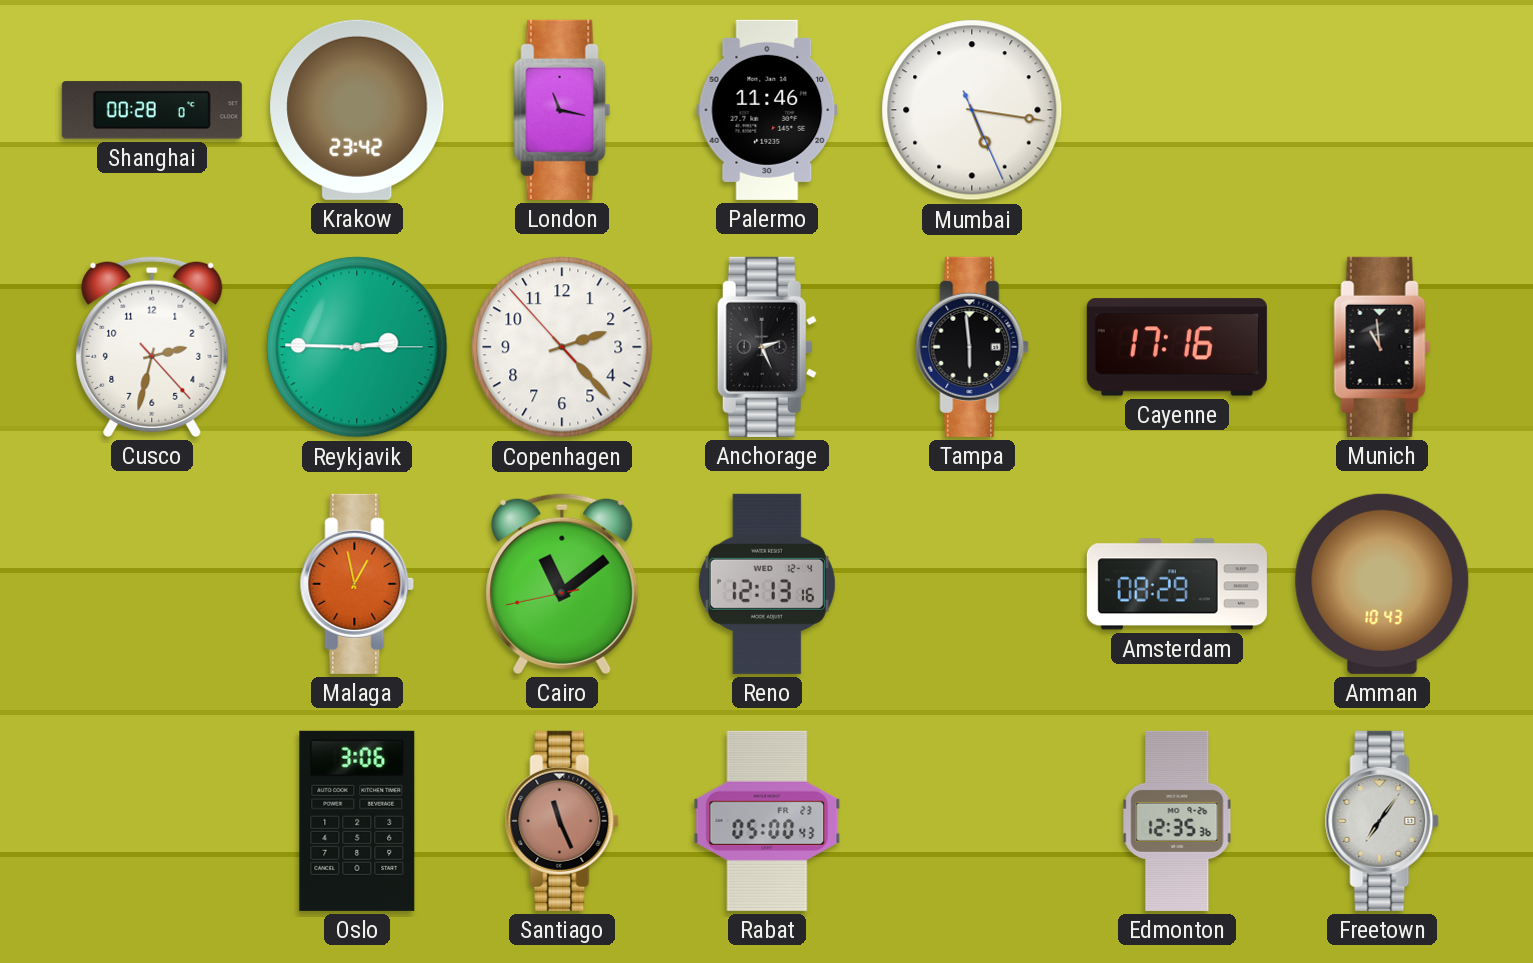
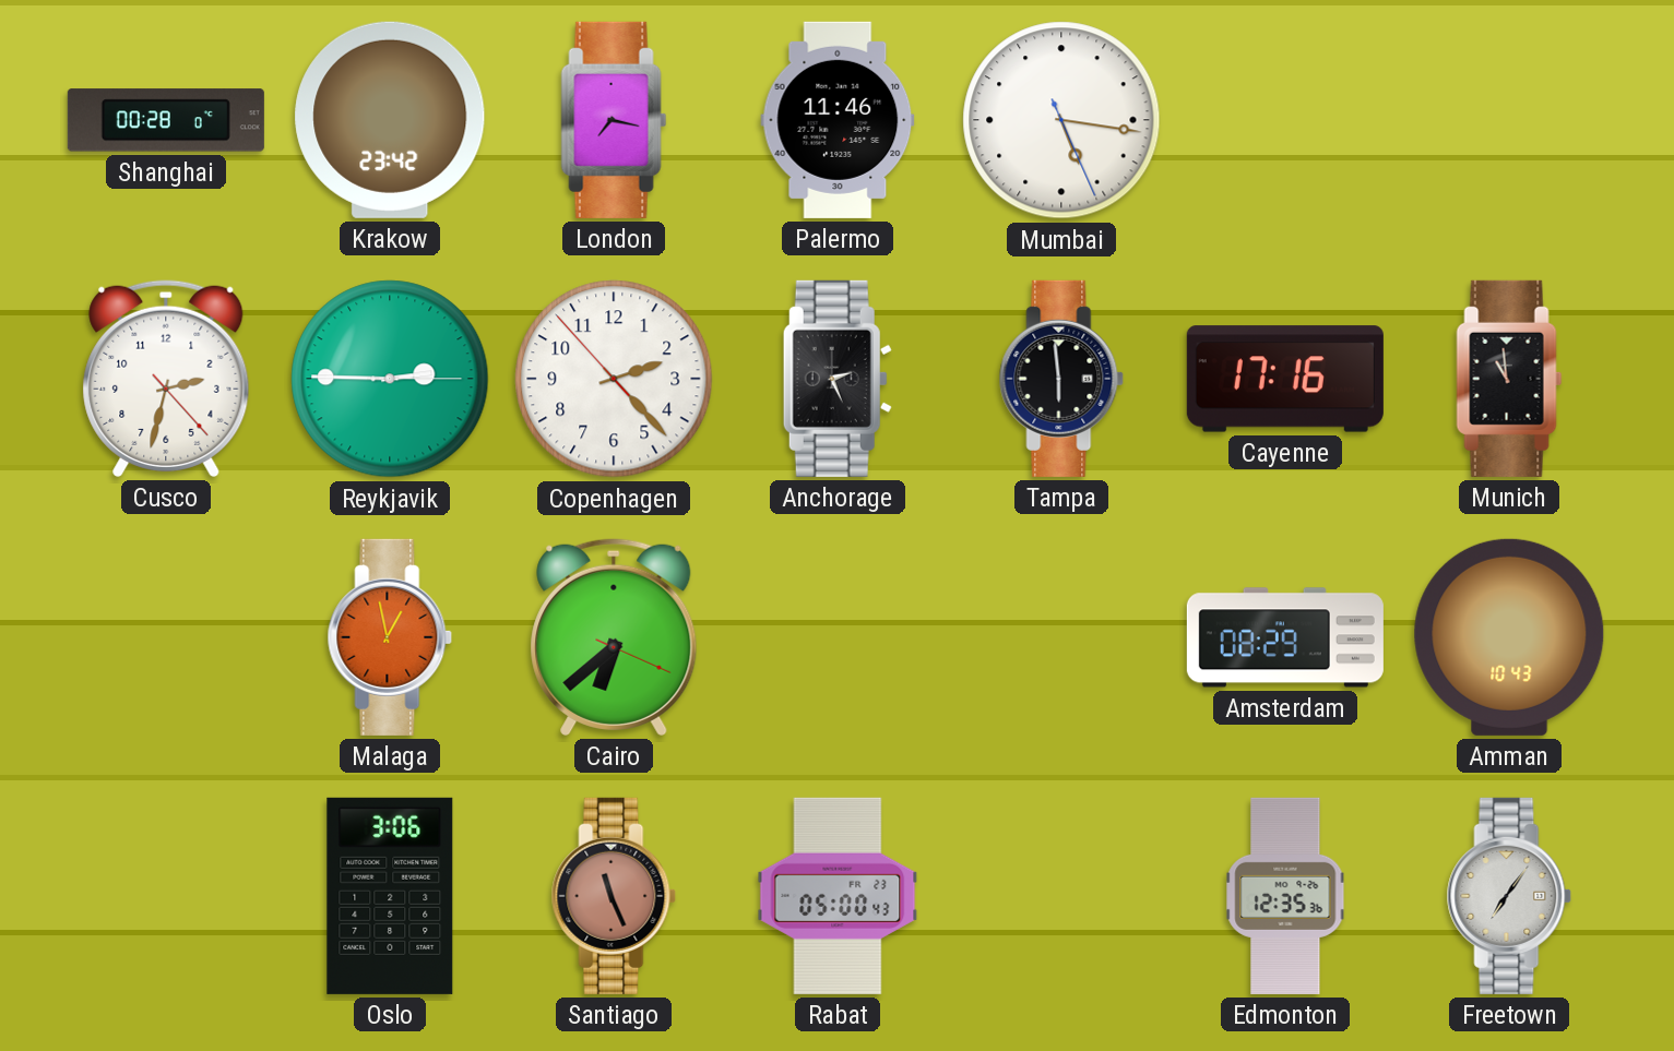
London: 11:17 -> 7:17 (614, 120)
Cairo: 11:08 -> 6:38 (614, 637)
Reno: 12:13 -> none (767, 584)
